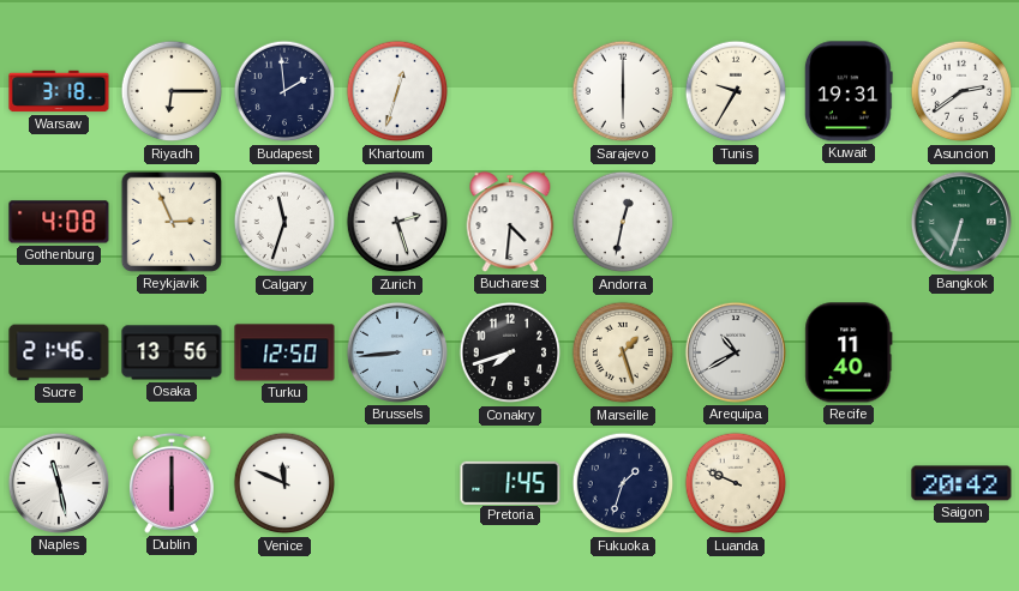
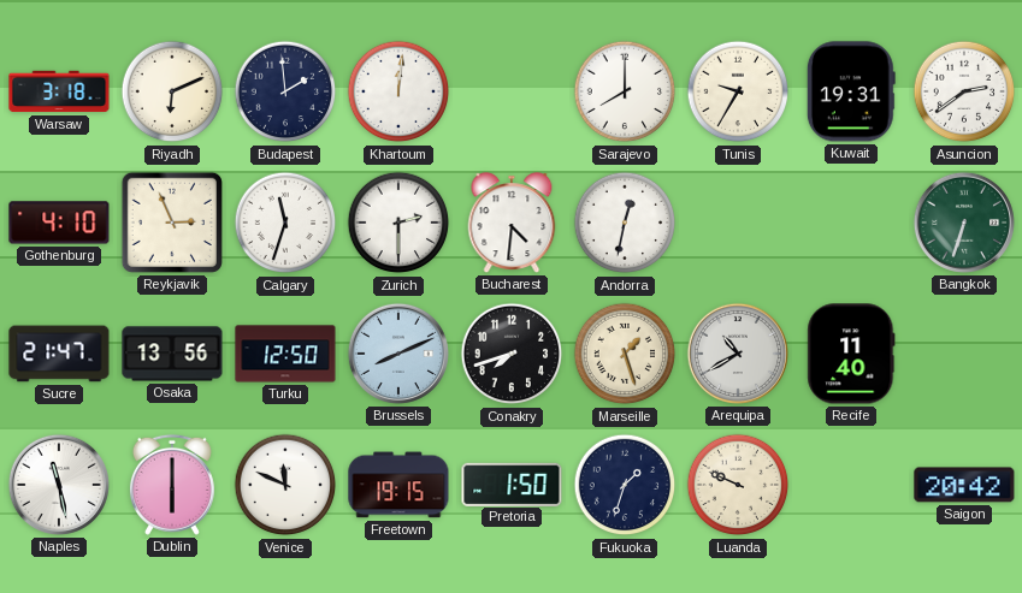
Riyadh: 6:15 -> 6:11 (172, 91)
Khartoum: 12:33 -> 12:01 (398, 91)
Sarajevo: 6:00 -> 8:00 (625, 91)
Gothenburg: 4:08 -> 4:10 (59, 223)
Zurich: 2:27 -> 2:30 (398, 223)
Sucre: 21:46 -> 21:47 (59, 354)
Brussels: 8:44 -> 8:11 (398, 354)
Freetown: none -> 19:15 (398, 485)
Pretoria: 1:45 -> 1:50 (512, 484)
